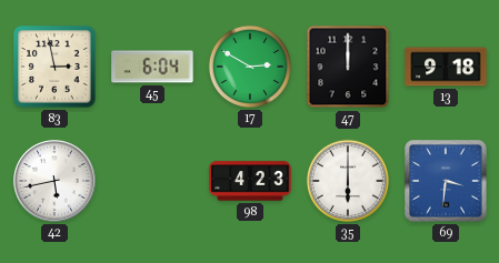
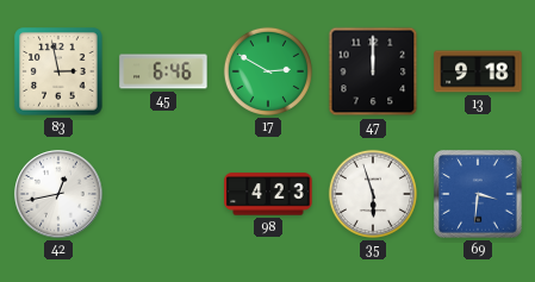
45: 6:04 -> 6:46 (163, 71)
42: 5:43 -> 12:43 (58, 194)
35: 6:00 -> 5:57 (373, 194)
